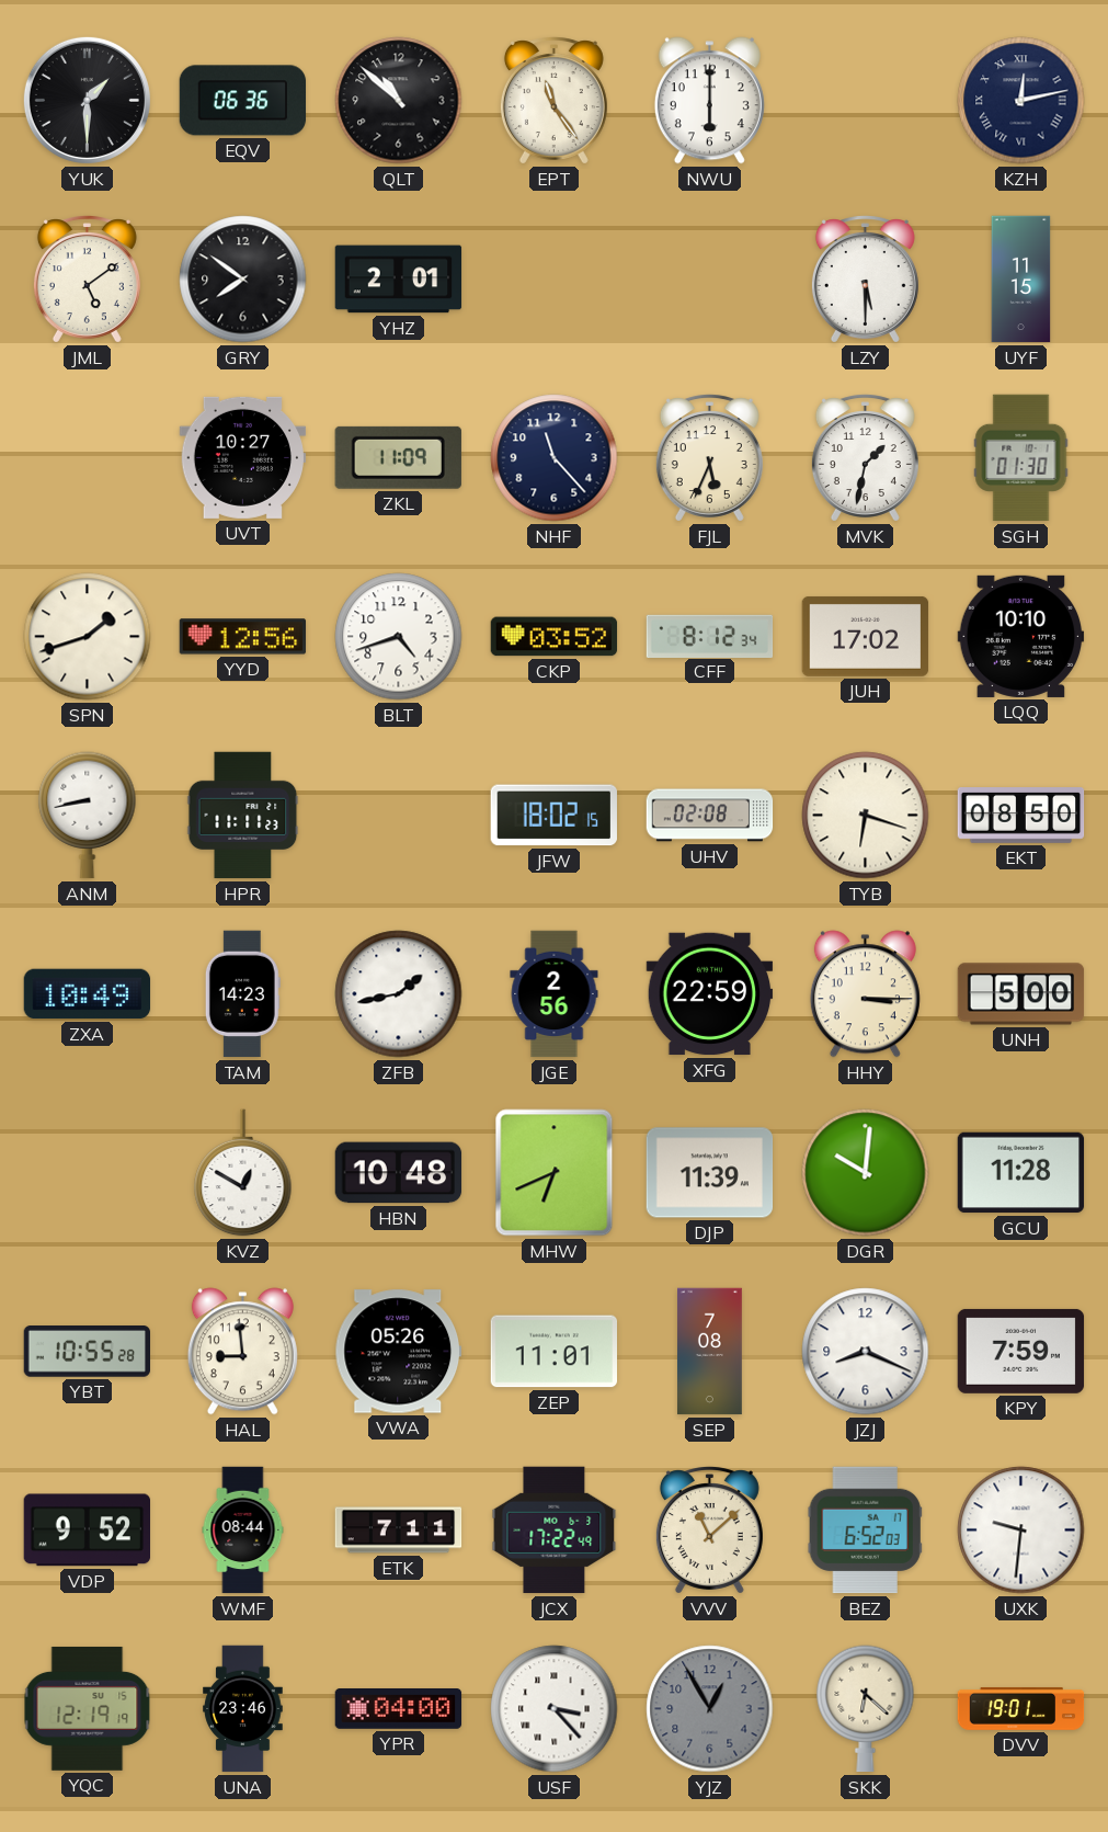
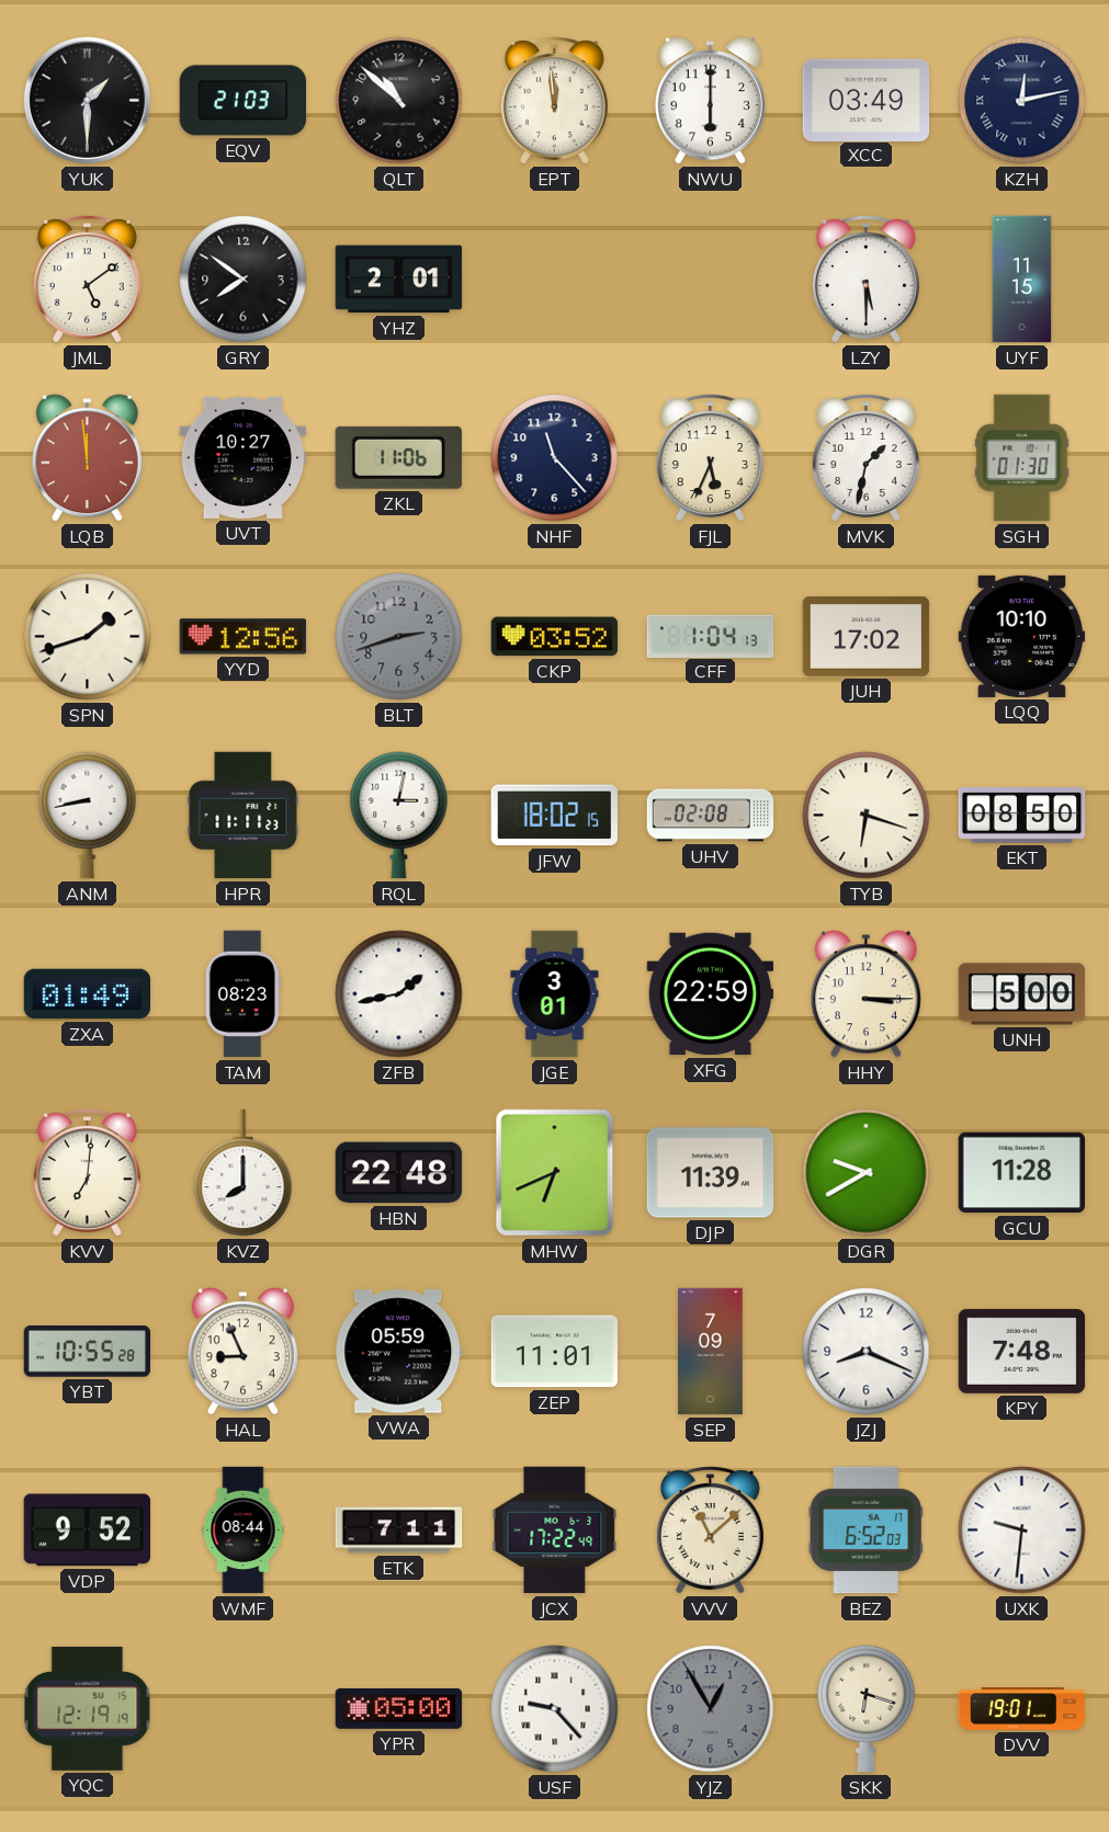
EQV: 06:36 -> 21:03 (244, 101)
EPT: 11:24 -> 11:59 (554, 101)
XCC: none -> 03:49 (867, 100)
LQB: none -> 11:59 (87, 458)
ZKL: 11:09 -> 11:06 (398, 457)
BLT: 4:42 -> 2:42 (399, 637)
BLT dial: white -> grey (399, 637)
CFF: 8:12 -> 1:04 (711, 636)
RQL: none -> 3:02 (399, 816)
ZXA: 10:49 -> 01:49 (88, 994)
TAM: 14:23 -> 08:23 (242, 994)
JGE: 2:56 -> 3:01 (555, 994)
KVV: none -> 7:01 (87, 1173)
KVZ: 12:50 -> 8:00 (244, 1173)
HBN: 10:48 -> 22:48 (399, 1173)
DGR: 10:01 -> 9:40 (867, 1173)
HAL: 8:59 -> 8:56 (242, 1352)
VWA: 05:26 -> 05:59 (399, 1352)
SEP: 7:08 -> 7:09 (711, 1352)
KPY: 7:59 -> 7:48 (1022, 1351)
UNA: 23:46 -> none (243, 1709)
YPR: 04:00 -> 05:00 (399, 1709)
USF: 3:23 -> 9:23 (555, 1709)
SKK: 6:22 -> 6:18 (867, 1709)
